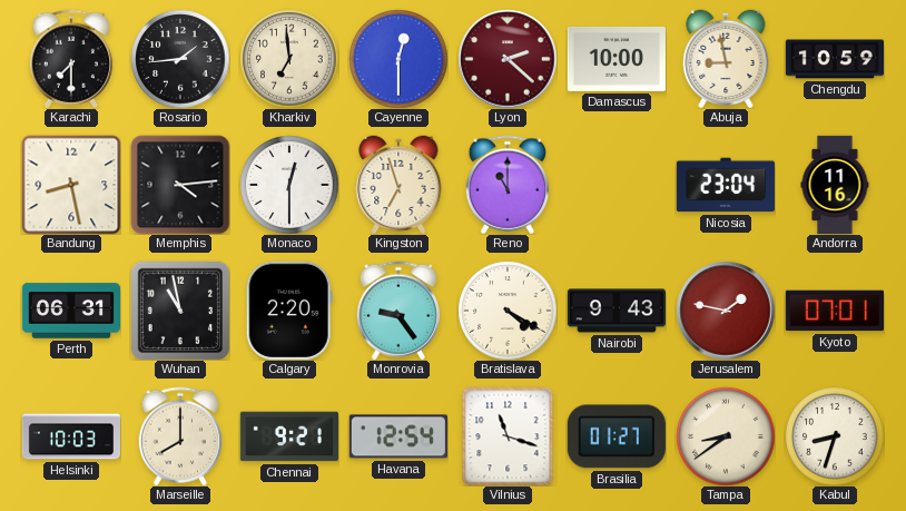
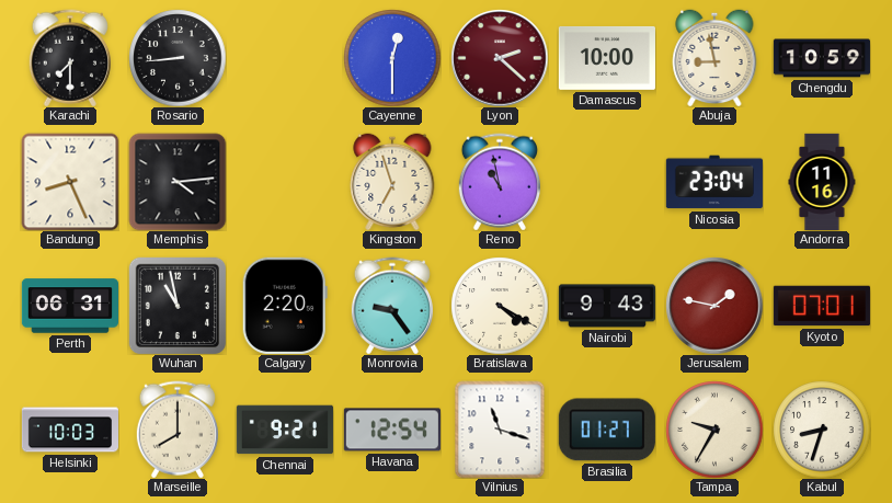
Rosario: 1:44 -> 8:44 (178, 58)
Kharkiv: 6:59 -> none (289, 59)
Bandung: 8:28 -> 8:26 (70, 182)
Monaco: 12:30 -> none (289, 185)
Reno: 11:00 -> 10:58 (500, 182)
Tampa: 8:39 -> 9:35 (714, 430)
